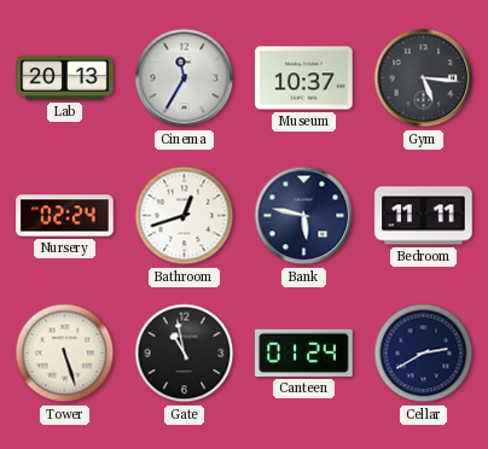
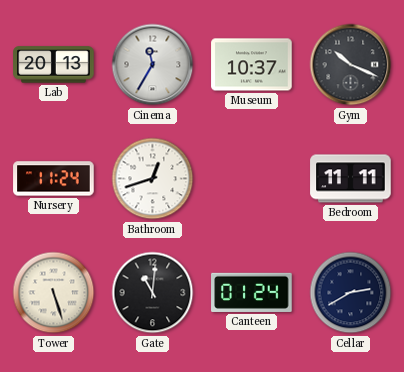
Gym: 5:16 -> 10:19 (351, 65)
Nursery: 02:24 -> 11:24 (54, 179)
Bank: 5:47 -> none (304, 216)
Gate: 10:58 -> 11:01 (153, 293)
